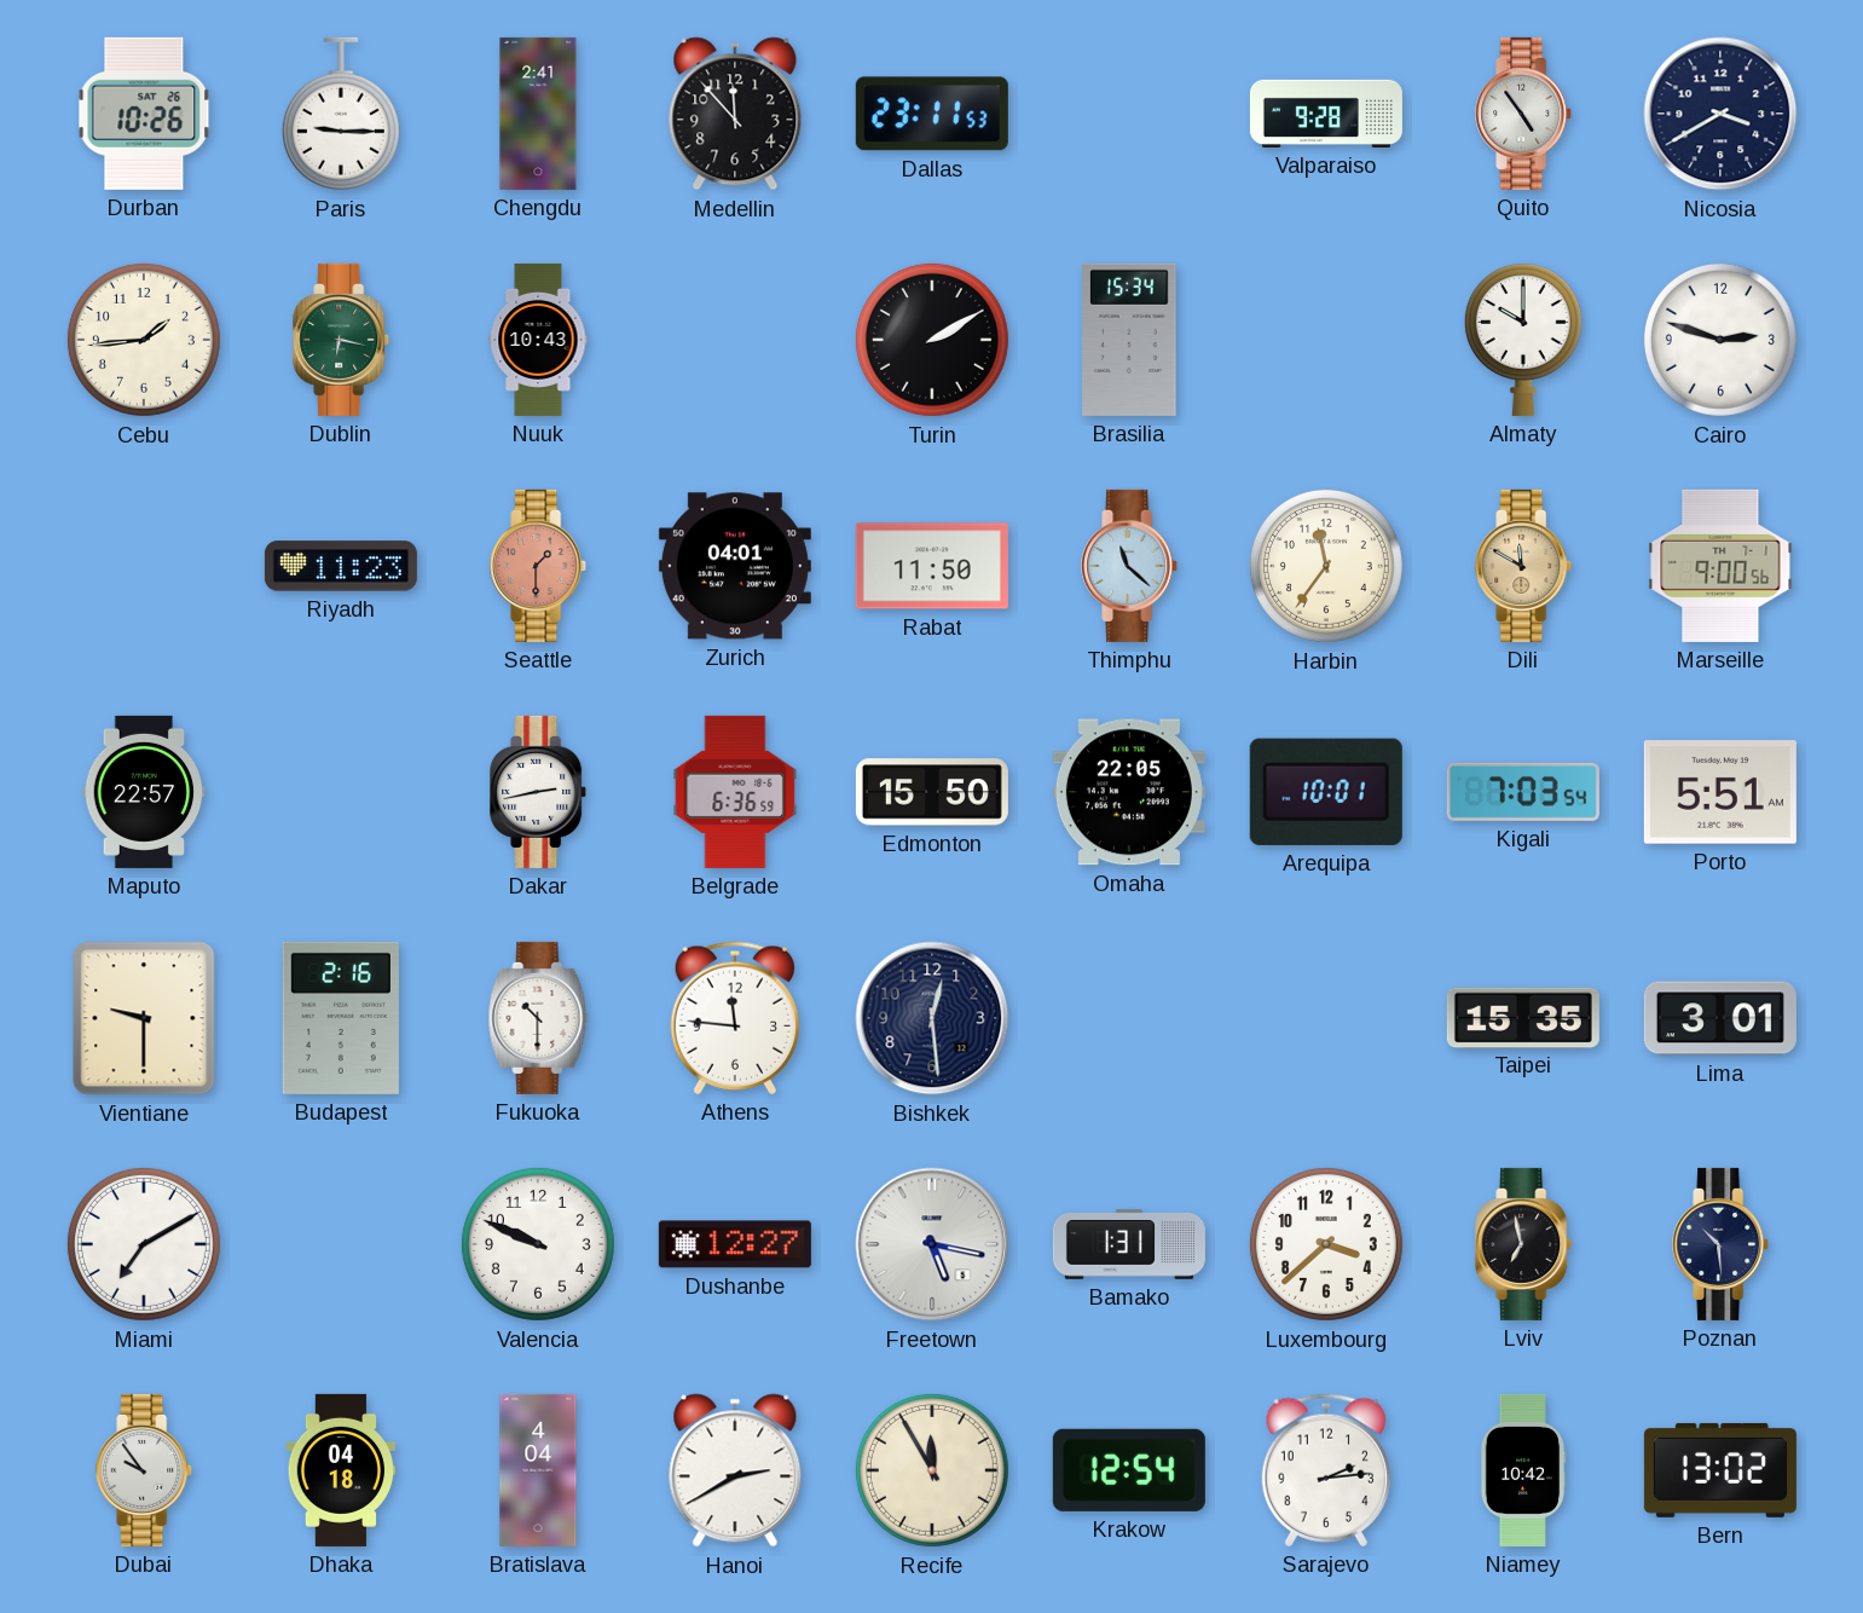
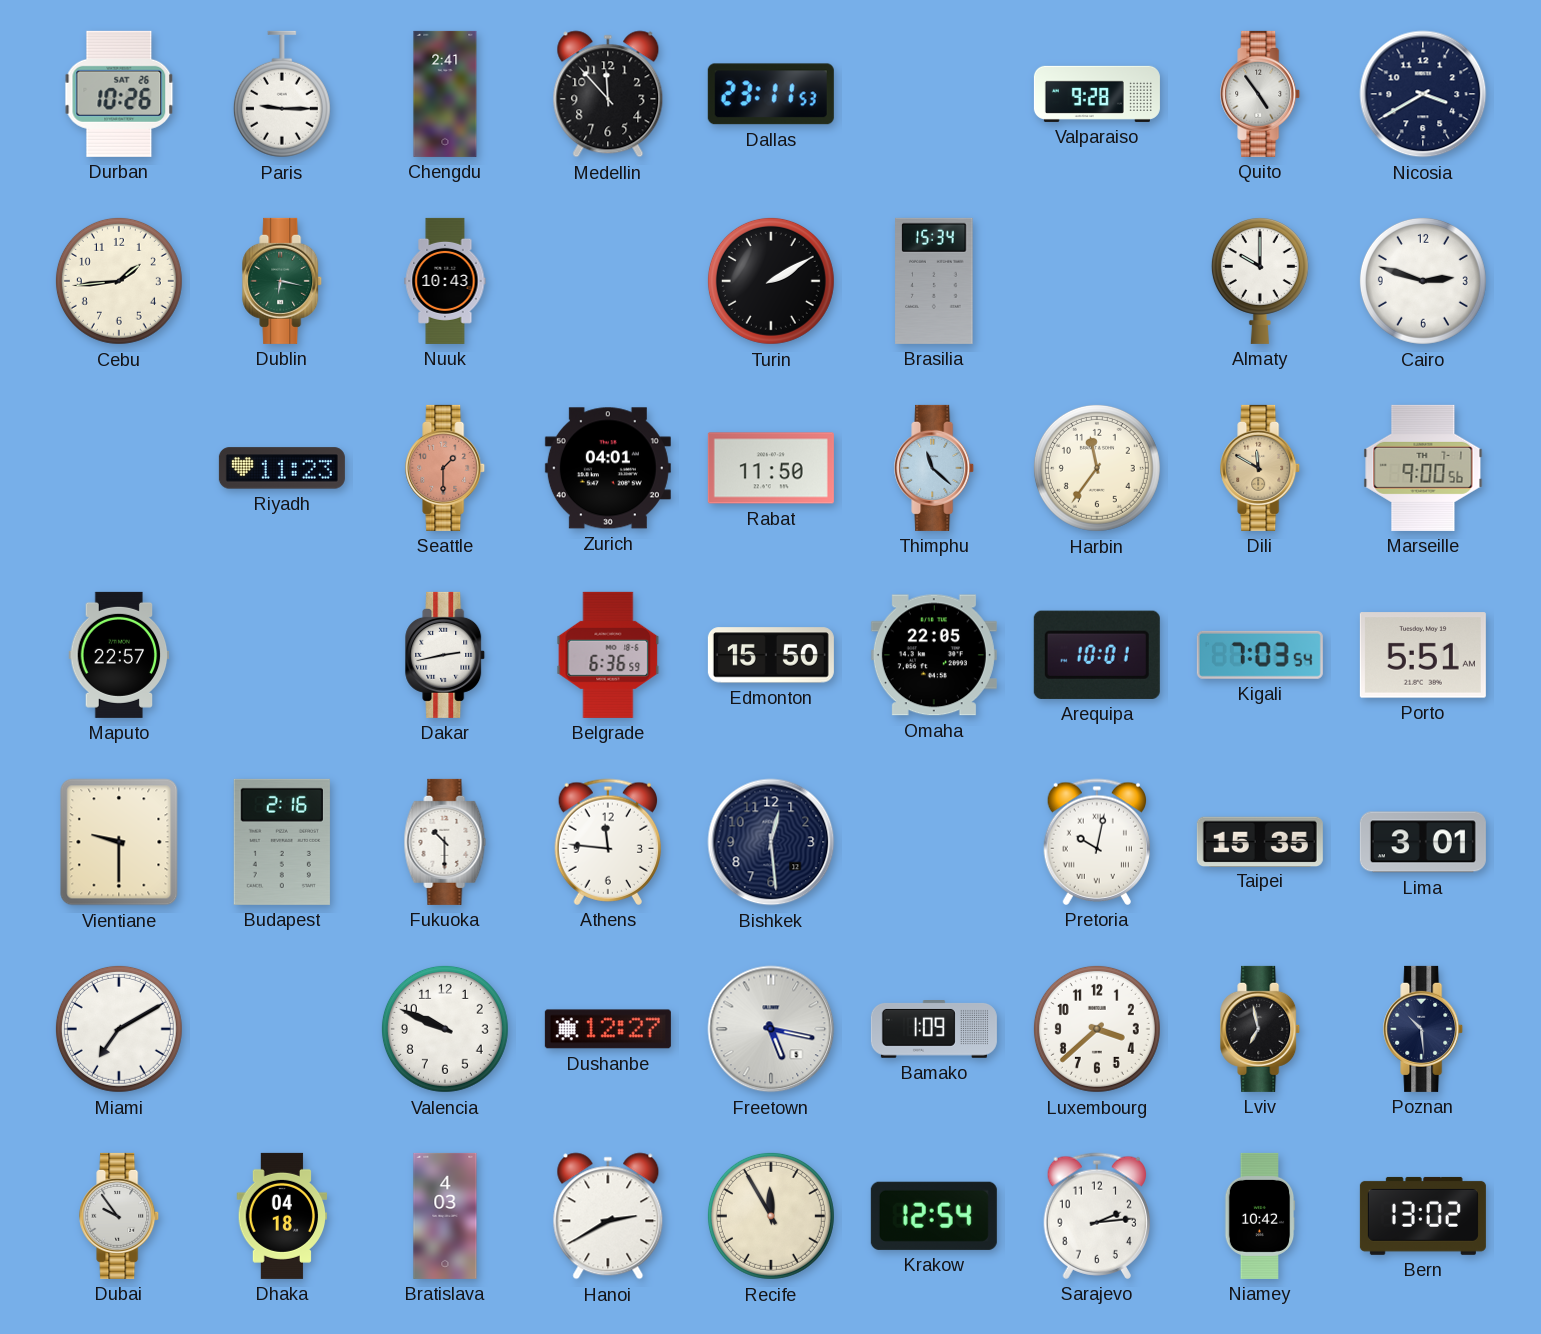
Pretoria: none -> 10:02 (1096, 842)
Bamako: 1:31 -> 1:09 (934, 1030)
Bratislava: 4:04 -> 4:03 (445, 1216)
